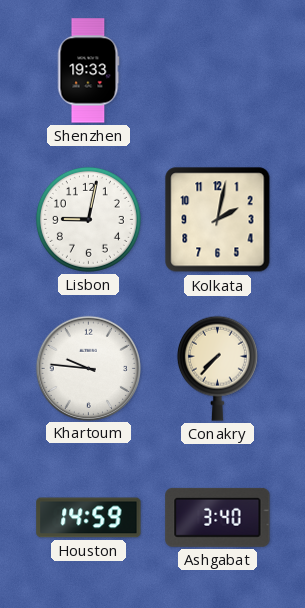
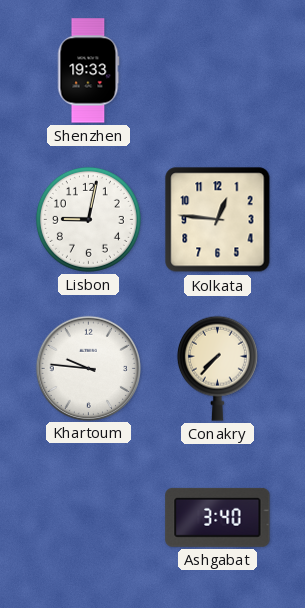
Kolkata: 2:02 -> 12:46 (218, 220)
Houston: 14:59 -> none (89, 518)
